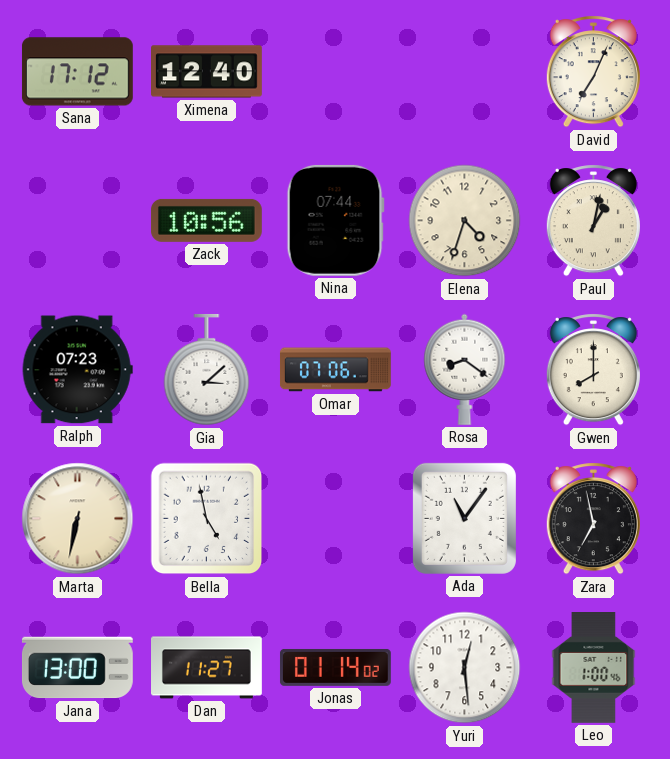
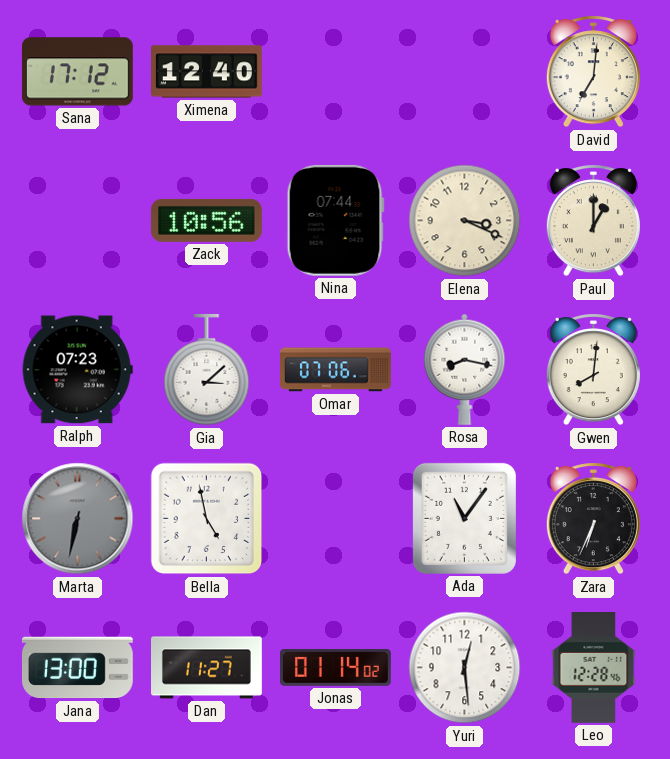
David: 7:04 -> 7:01 (593, 72)
Elena: 4:33 -> 3:19 (465, 221)
Paul: 1:02 -> 1:00 (593, 221)
Rosa: 8:21 -> 8:17 (465, 369)
Gwen: 8:00 -> 8:01 (593, 370)
Marta dial: cream -> grey (78, 519)
Zara: 6:58 -> 6:34 (593, 519)
Leo: 1:00 -> 12:28 (594, 668)
